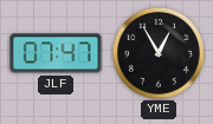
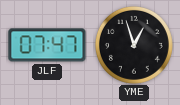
YME: 12:55 -> 12:57 (134, 45)
